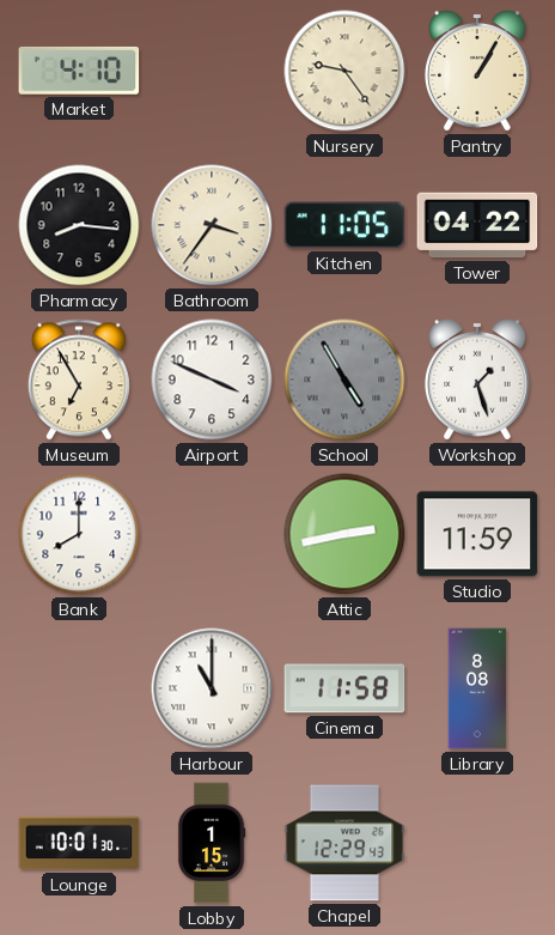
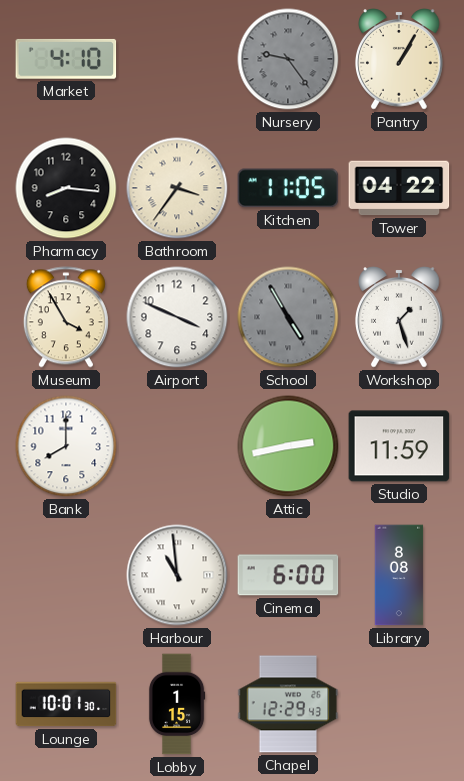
Nursery dial: cream -> grey (288, 59)
Museum: 6:55 -> 3:55 (66, 317)
Harbour: 11:00 -> 10:59 (177, 575)
Cinema: 11:58 -> 6:00 (288, 575)
